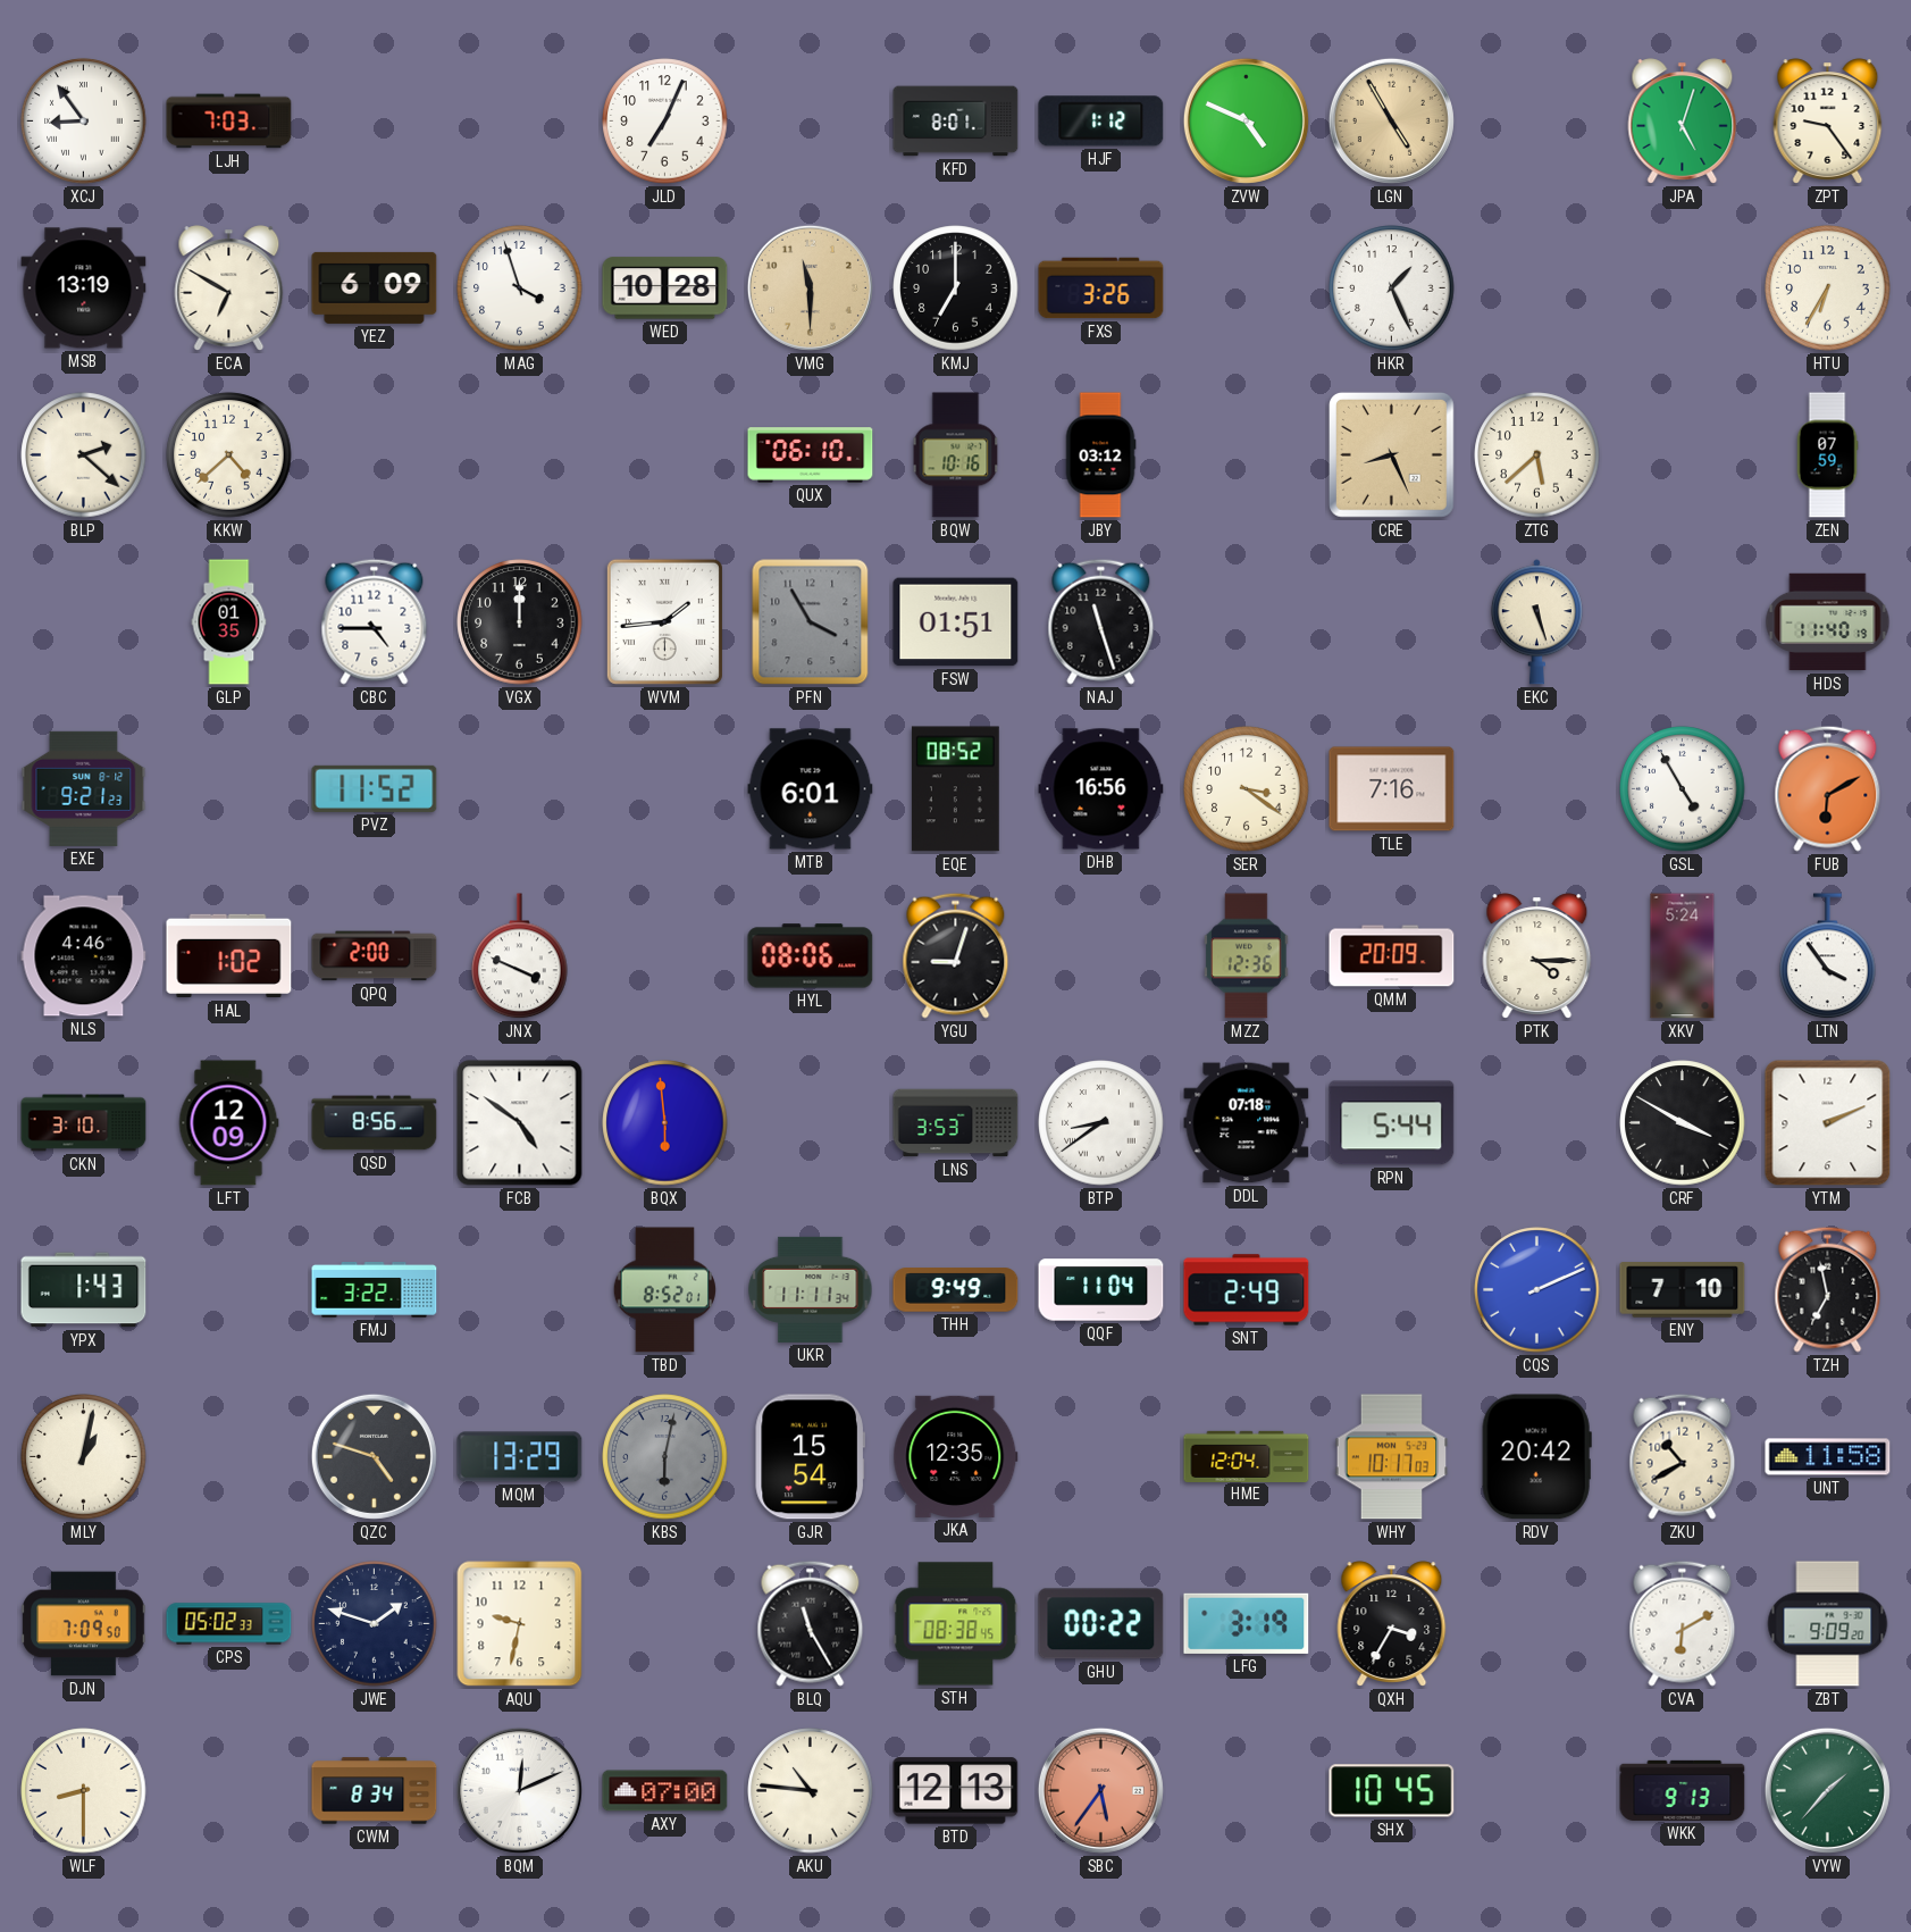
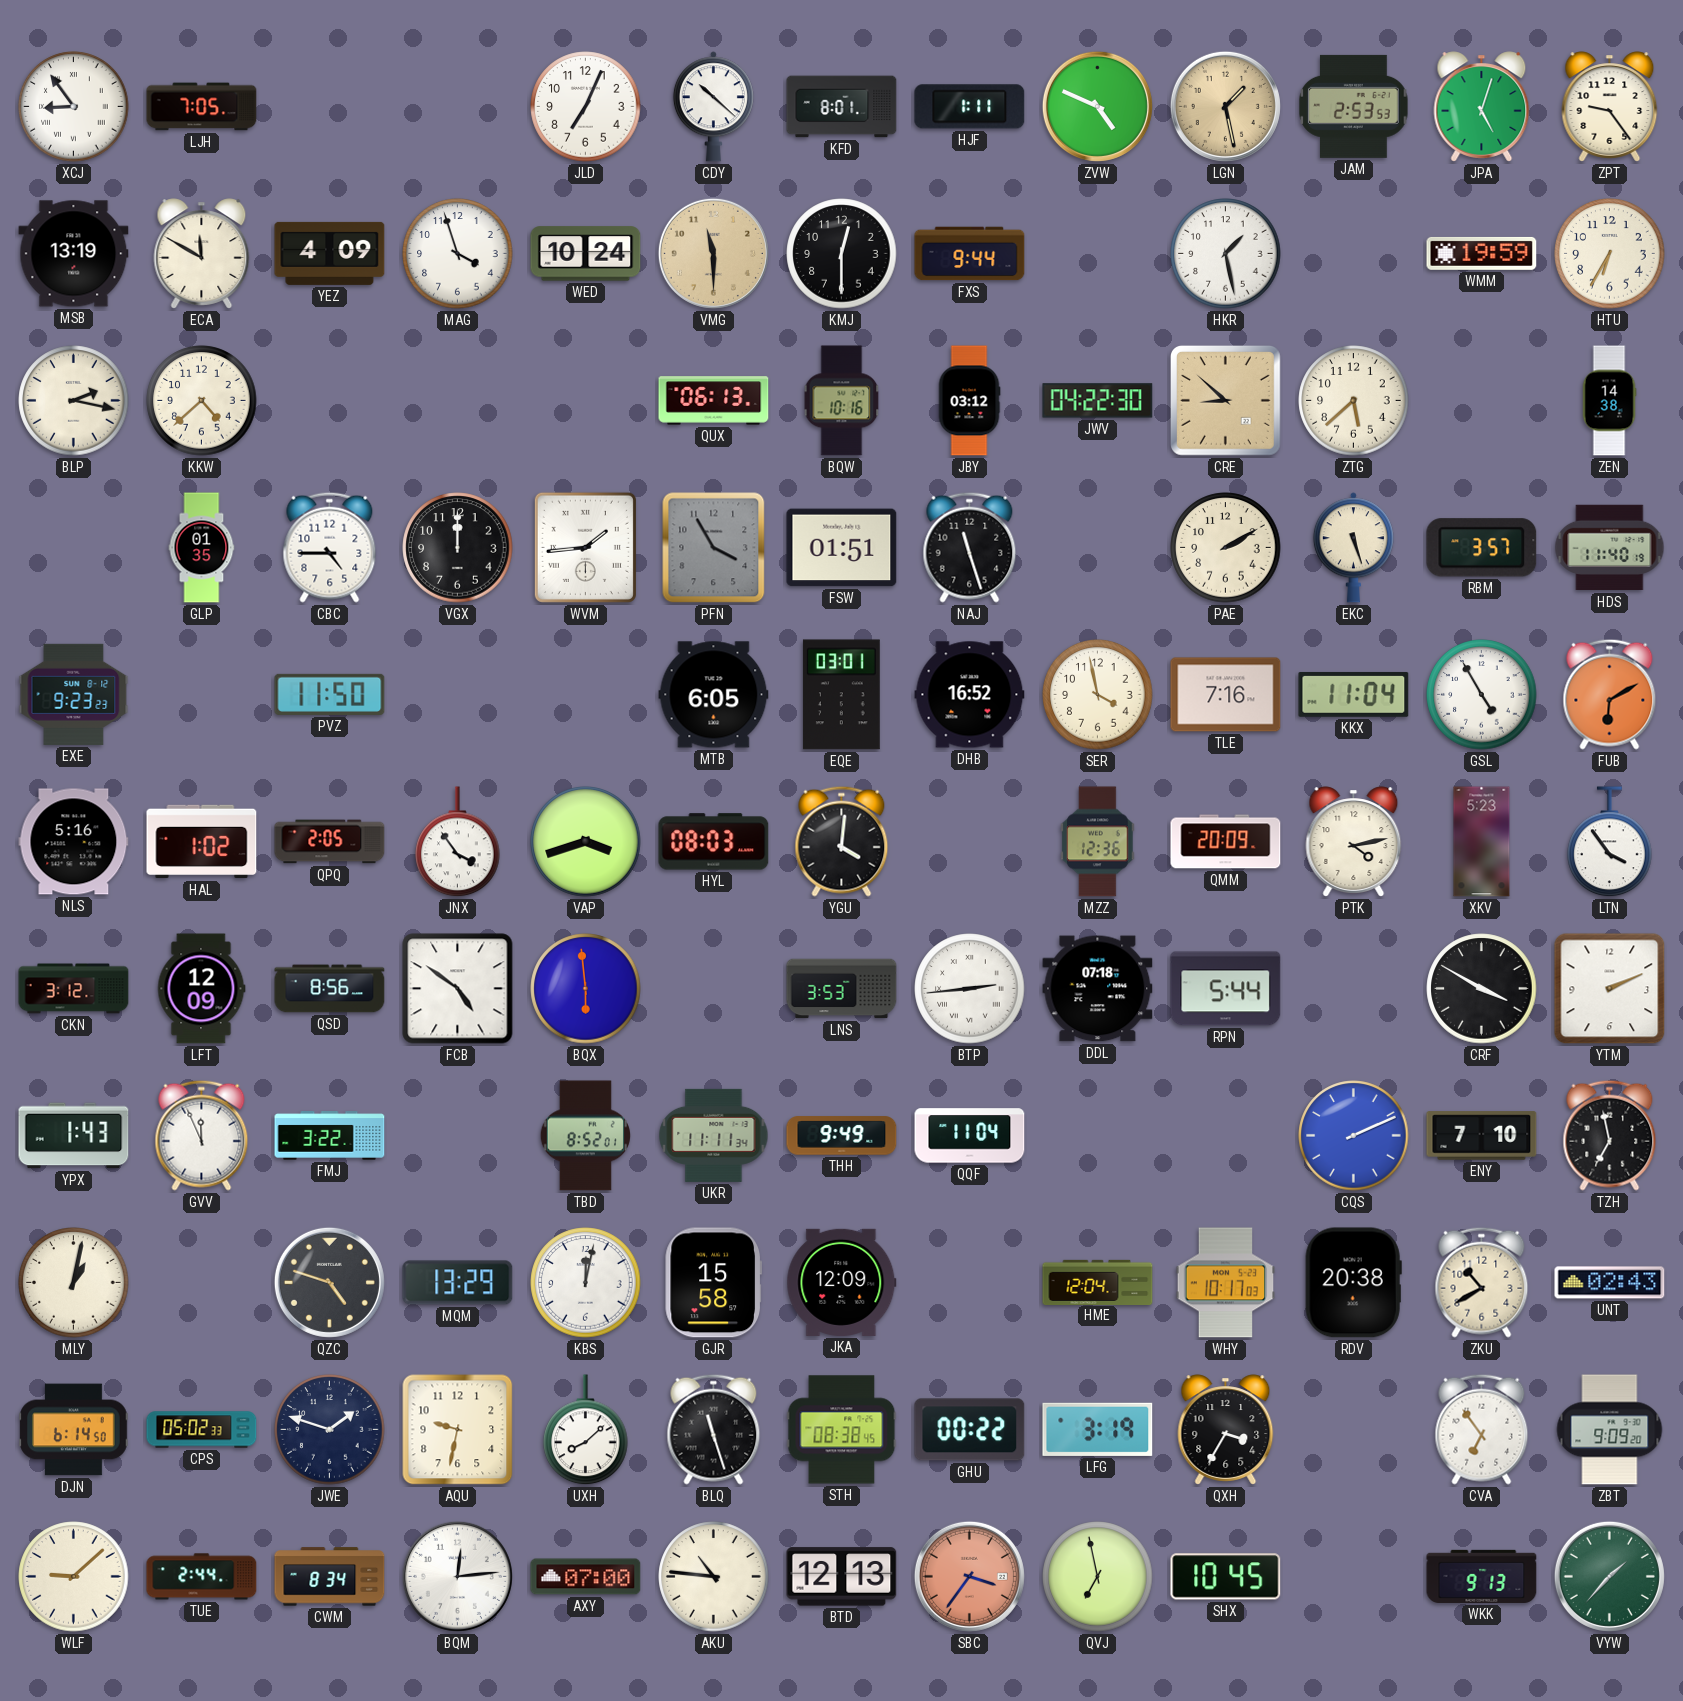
LJH: 7:03 -> 7:05 (202, 107)
CDY: none -> 10:22 (713, 107)
HJF: 1:12 -> 1:11 (970, 107)
LGN: 4:55 -> 1:28 (1225, 106)
JAM: none -> 2:53 (1354, 106)
ECA: 6:50 -> 11:50 (202, 254)
YEZ: 6:09 -> 4:09 (330, 253)
WED: 10:28 -> 10:24 (586, 254)
KMJ: 7:00 -> 12:30 (842, 254)
FXS: 3:26 -> 9:44 (970, 254)
HKR: 1:26 -> 1:28 (1226, 254)
WMM: none -> 19:59 (1482, 253)
BLP: 2:22 -> 2:17 (74, 401)
QUX: 06:10 -> 06:13 (714, 401)
JWV: none -> 04:22 (1098, 401)
CRE: 8:26 -> 8:52 (1225, 400)
ZEN: 07:59 -> 14:38 (1609, 401)
PAE: none -> 2:10 (1226, 548)
RBM: none -> 3:57 (1482, 548)
EXE: 9:21 -> 9:23 (74, 694)
PVZ: 11:52 -> 11:50 (330, 694)
MTB: 6:01 -> 6:05 (714, 695)
EQE: 08:52 -> 03:01 (841, 695)
DHB: 16:56 -> 16:52 (970, 695)
SER: 3:21 -> 3:58 (1098, 695)
KKX: none -> 11:04 (1354, 694)
NLS: 4:46 -> 5:16 (74, 842)
QPQ: 2:00 -> 2:05 (330, 842)
JNX: 3:49 -> 3:54 (458, 842)
VAP: none -> 3:42 (586, 842)
HYL: 08:06 -> 08:03 (714, 842)
YGU: 9:03 -> 4:01 (842, 841)
PTK: 4:15 -> 4:13 (1354, 842)
XKV: 5:24 -> 5:23 (1482, 842)
CKN: 3:10 -> 3:12 (74, 989)
BTP: 8:39 -> 2:44 (970, 989)
GVV: none -> 11:56 (202, 1135)
SNT: 2:49 -> none (1247, 1290)
KBS: 6:02 -> 12:02 (586, 1283)
KBS dial: grey -> white (586, 1283)
GJR: 15:54 -> 15:58 (713, 1283)
JKA: 12:35 -> 12:09 (842, 1282)
RDV: 20:42 -> 20:38 (1353, 1283)
UNT: 11:58 -> 02:43 (1610, 1283)
DJN: 7:09 -> 6:14 (74, 1430)
UXH: none -> 8:08 (586, 1430)
BLQ: 11:25 -> 11:27 (714, 1429)
CVA: 6:10 -> 6:54 (1482, 1429)
WLF: 8:30 -> 9:08 (74, 1577)
TUE: none -> 2:44 (202, 1577)
BQM: 12:11 -> 12:14 (457, 1576)
SBC: 5:36 -> 3:36 (969, 1576)
QVJ: none -> 6:58 (1098, 1577)
